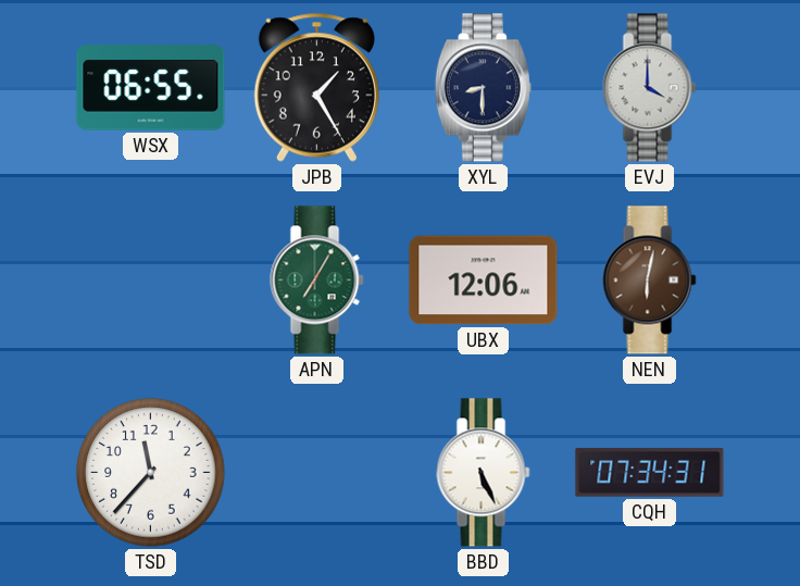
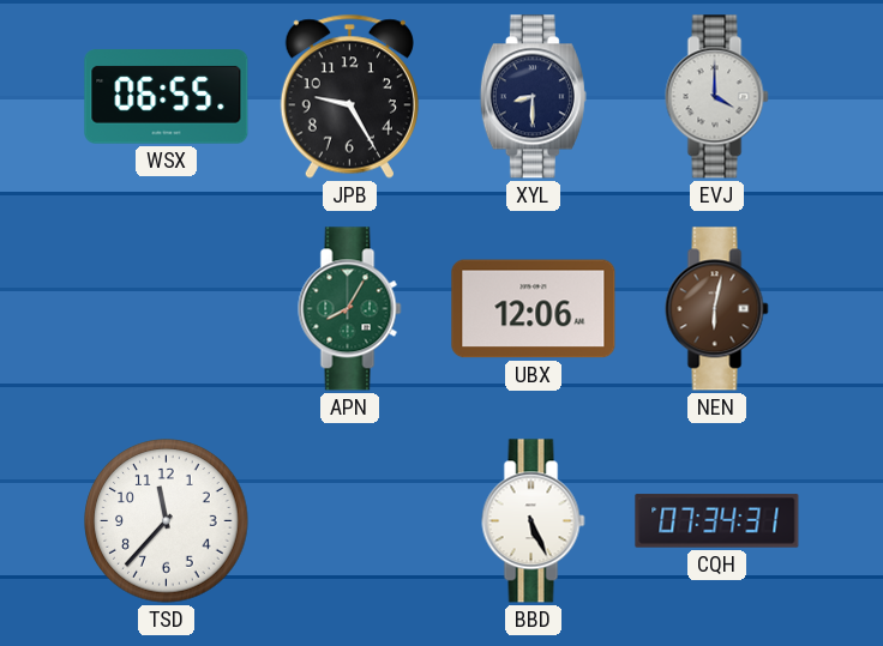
JPB: 1:25 -> 9:25 (349, 96)
APN: 7:05 -> 8:05 (350, 309)
